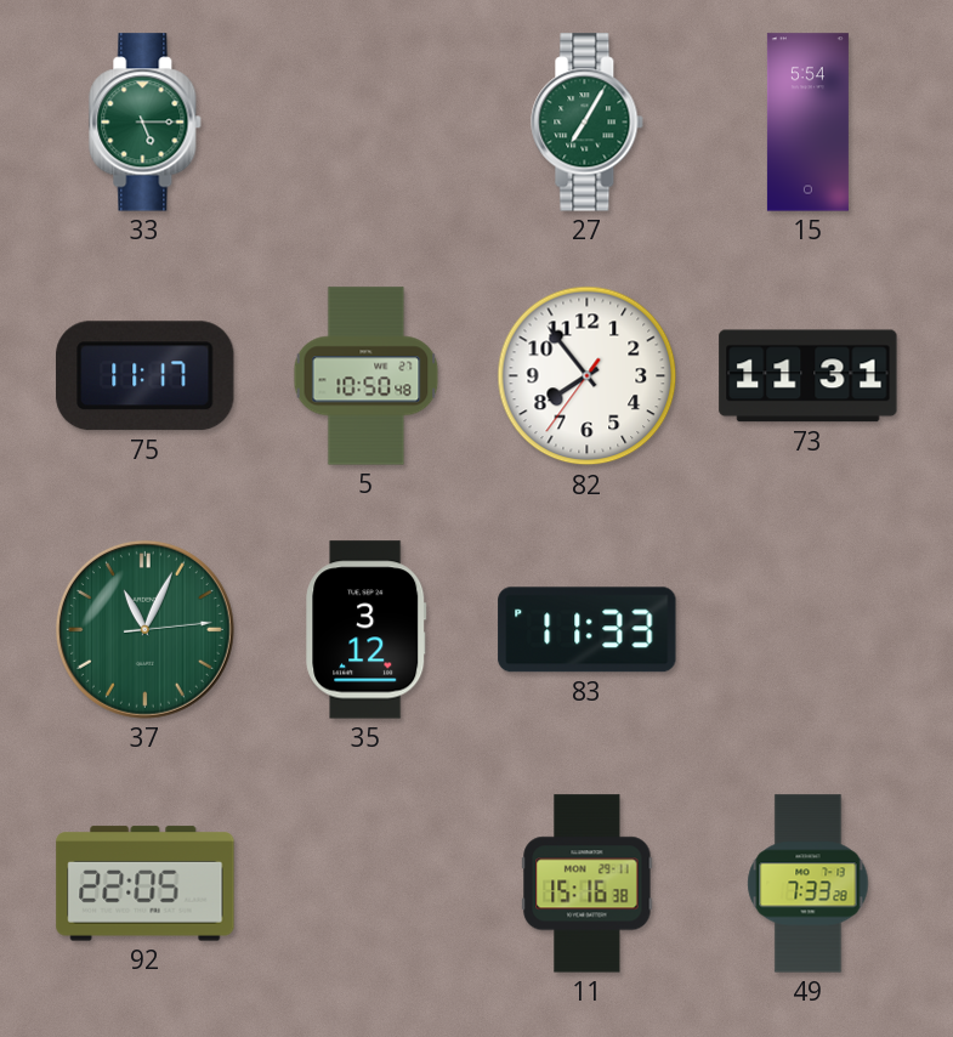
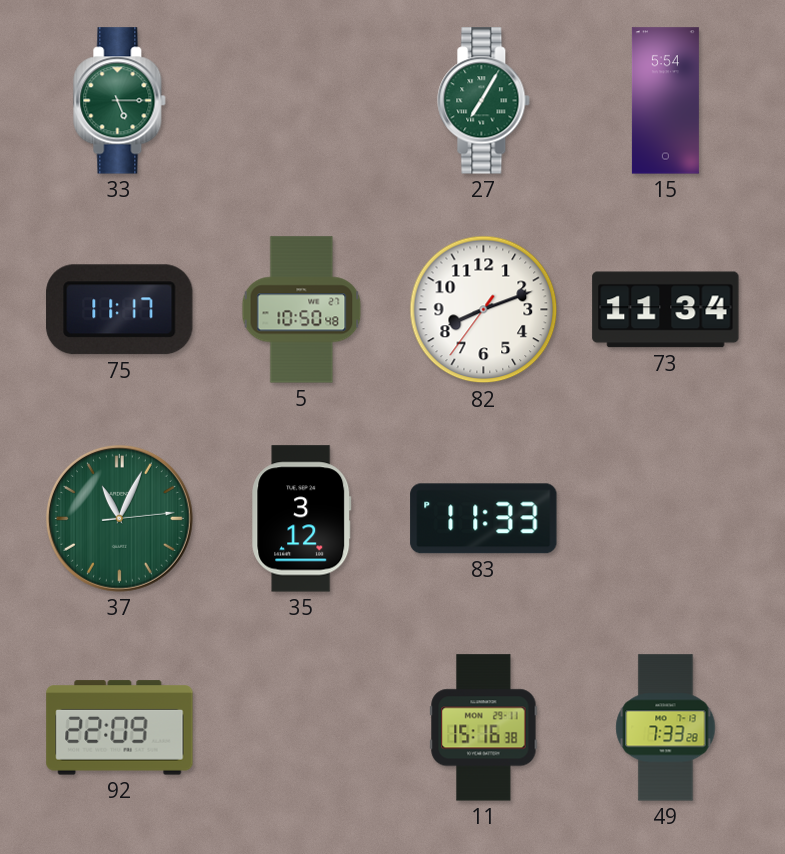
82: 7:53 -> 8:11 (484, 310)
73: 11:31 -> 11:34 (666, 310)
92: 22:05 -> 22:09 (120, 728)
